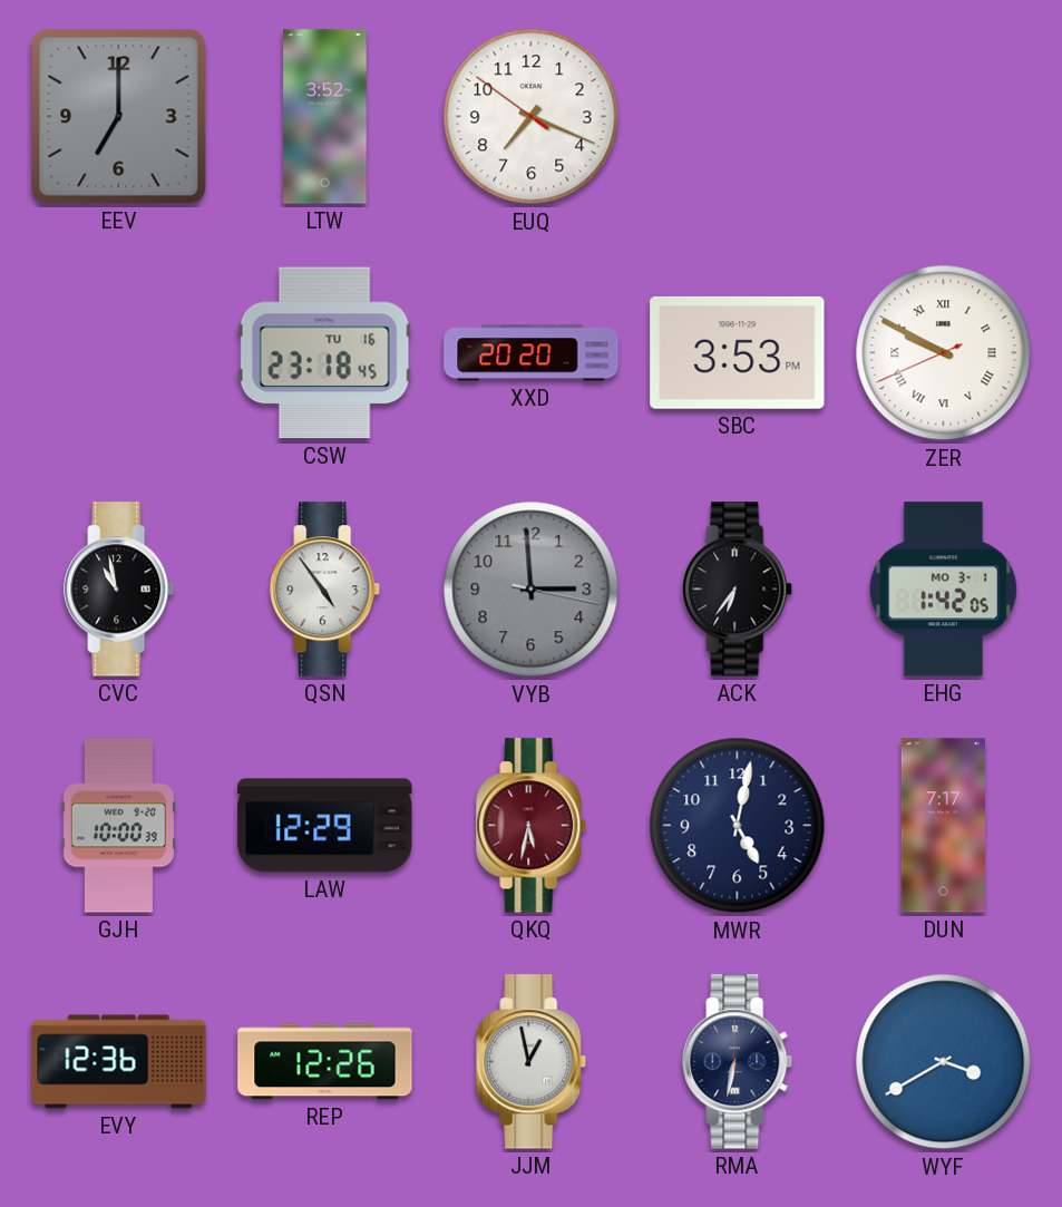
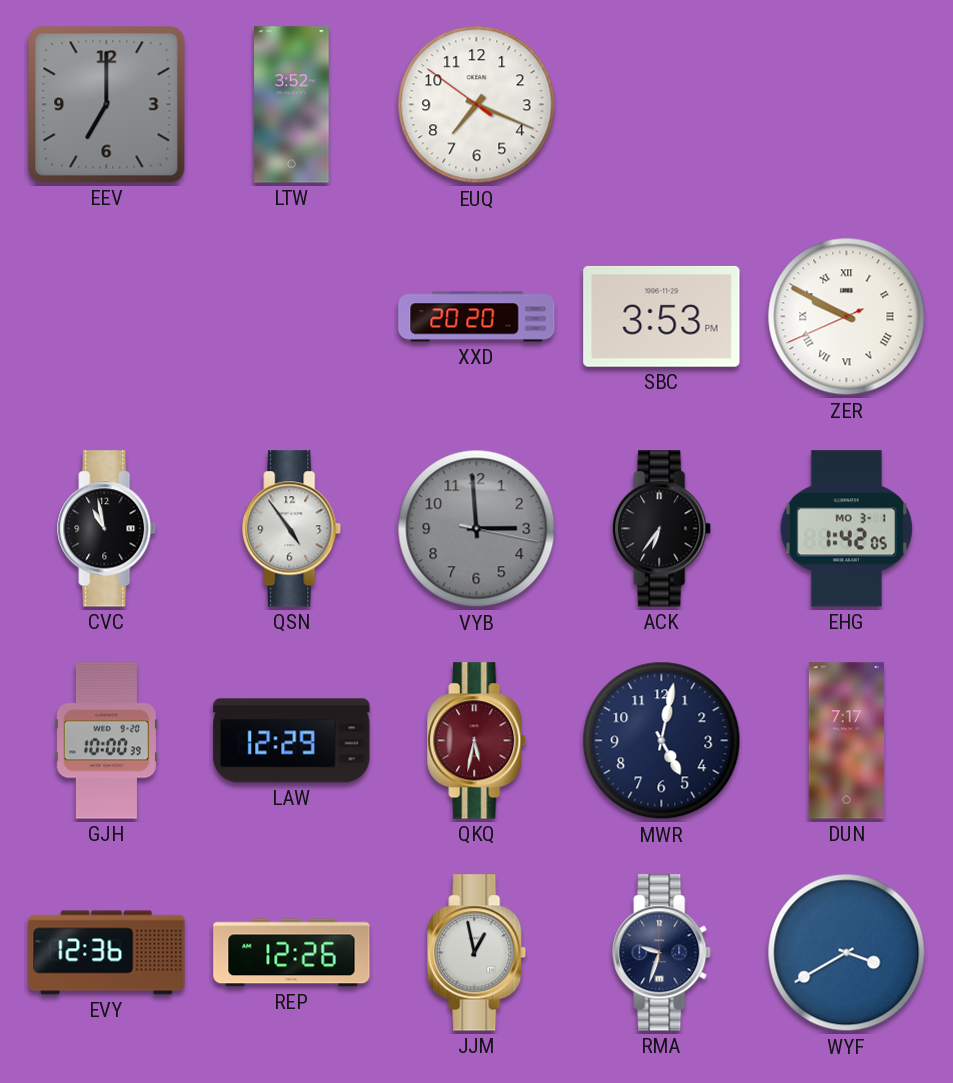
CSW: 23:18 -> none (324, 353)
RMA: 6:32 -> 9:33 (662, 953)
